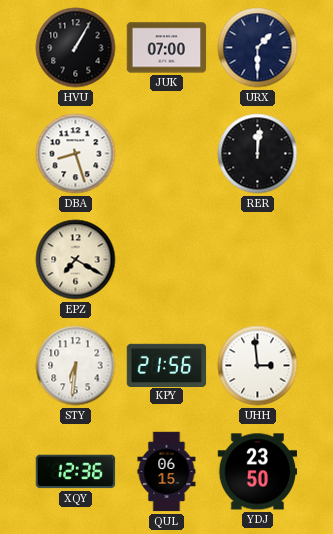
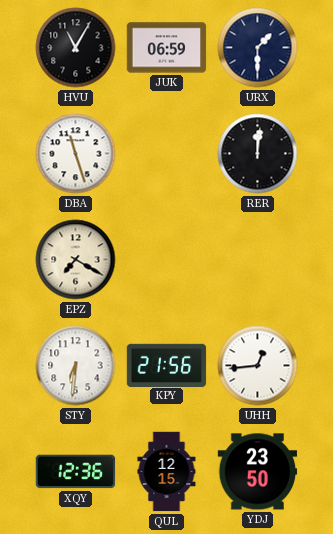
HVU: 1:05 -> 11:05 (76, 48)
JUK: 07:00 -> 06:59 (167, 48)
DBA: 8:27 -> 11:27 (76, 154)
UHH: 2:59 -> 12:44 (258, 366)
QUL: 06:15 -> 12:15 (167, 472)
